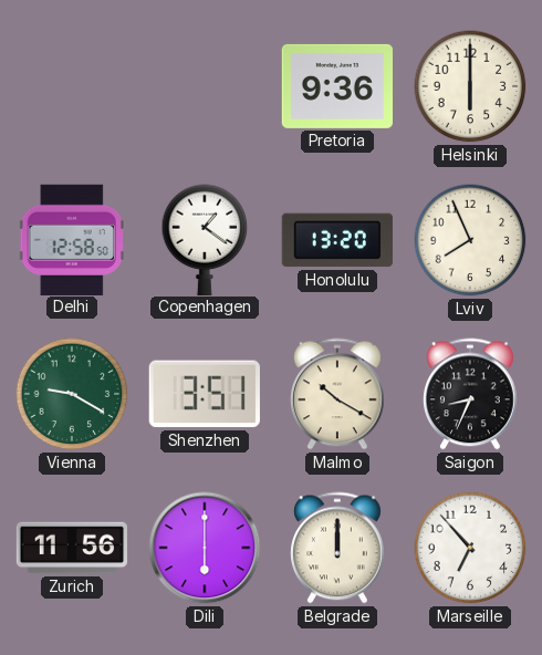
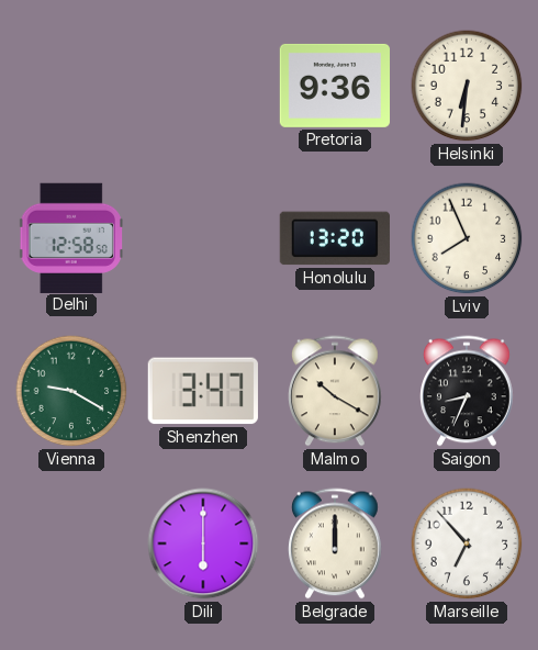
Helsinki: 6:00 -> 6:31 (467, 86)
Copenhagen: 1:21 -> none (205, 239)
Shenzhen: 3:51 -> 3:47 (203, 391)
Zurich: 11:56 -> none (71, 548)
